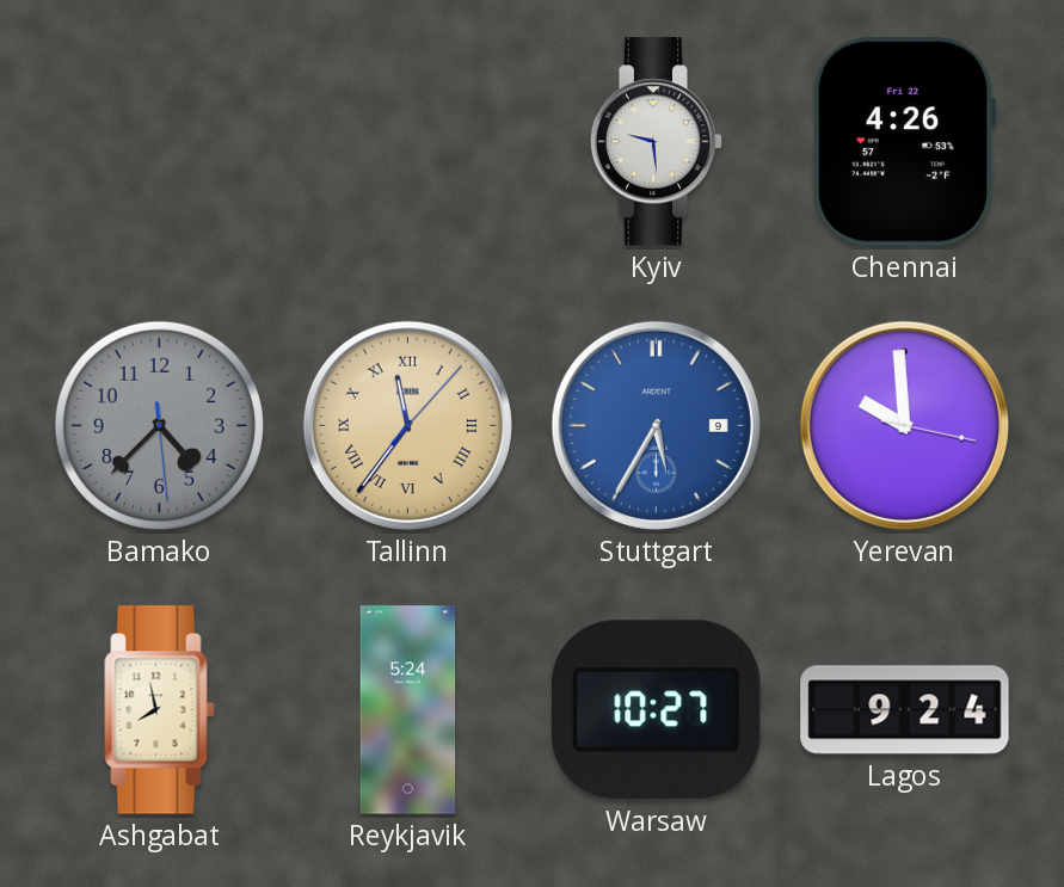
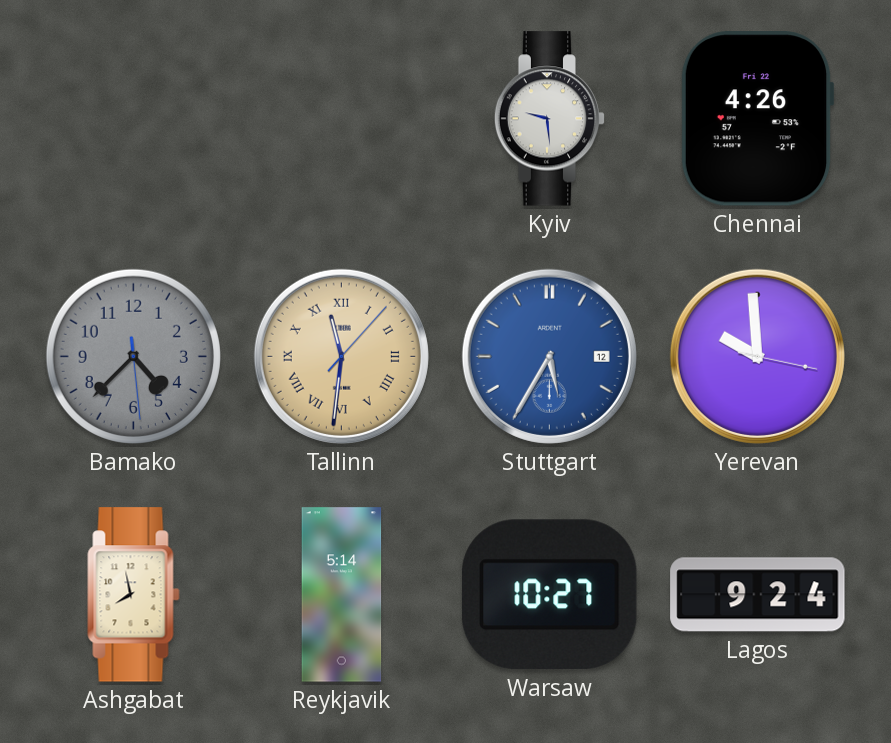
Tallinn: 11:36 -> 11:31 (341, 356)
Stuttgart date: 9 -> 12 (549, 356)
Reykjavik: 5:24 -> 5:14 (342, 595)
